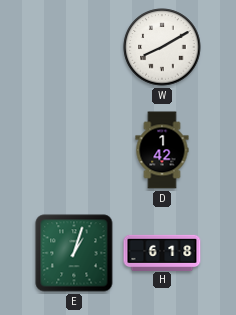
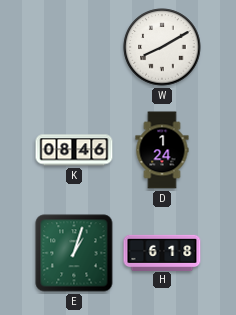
K: none -> 08:46 (74, 150)
D: 1:42 -> 1:24 (162, 150)
